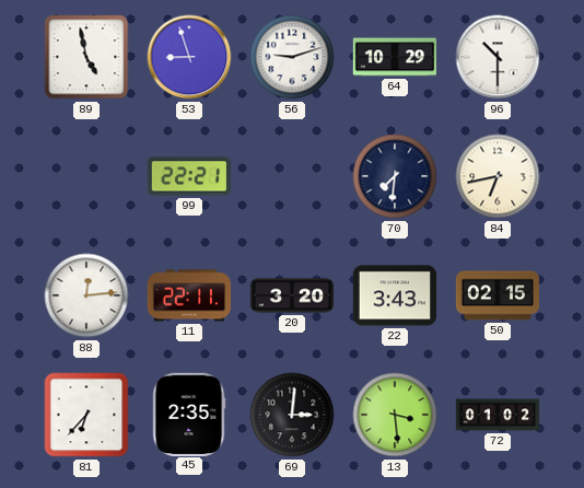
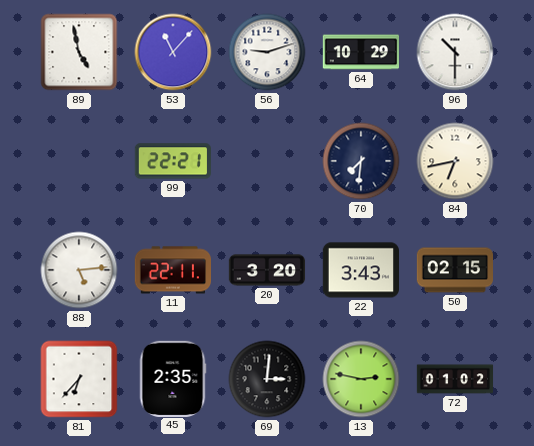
53: 8:57 -> 11:07 (173, 52)
88: 12:14 -> 5:14 (79, 270)
13: 3:29 -> 2:47 (361, 379)
